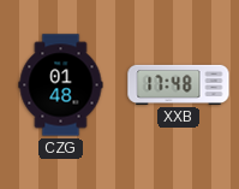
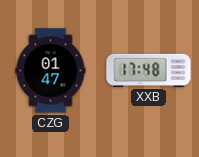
CZG: 01:48 -> 01:47 (51, 71)
